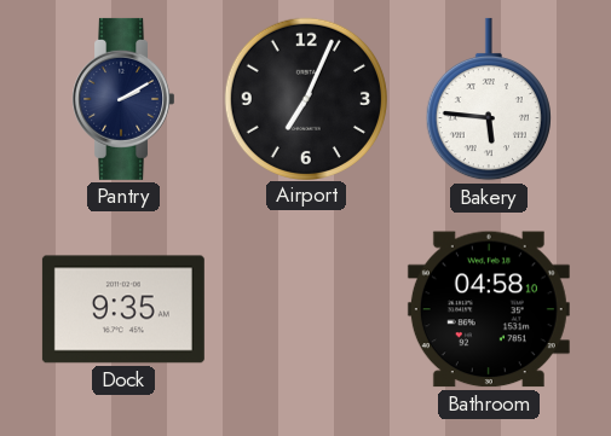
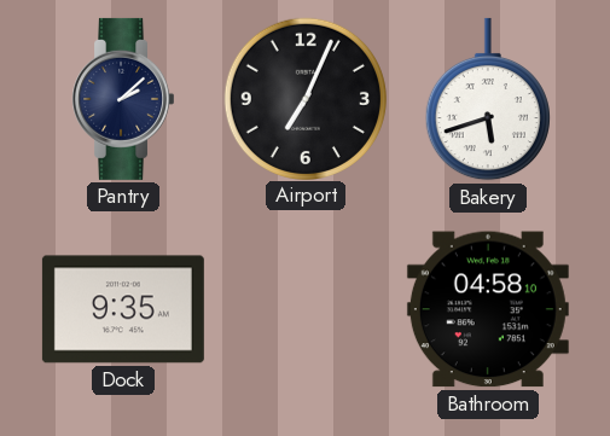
Pantry: 2:10 -> 2:08 (122, 99)
Bakery: 5:46 -> 5:42 (488, 99)
